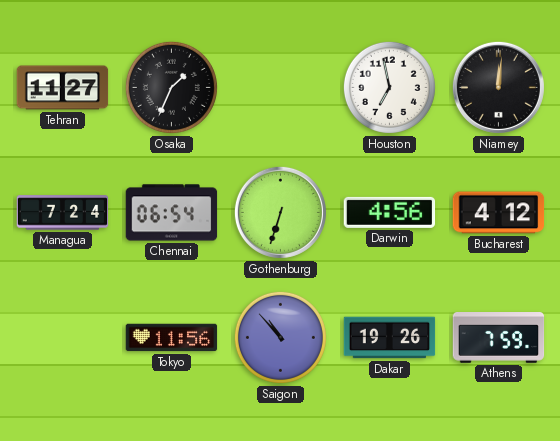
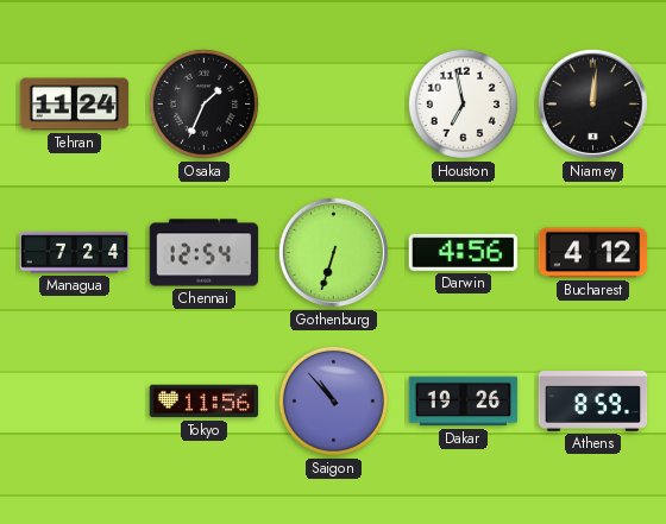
Tehran: 11:27 -> 11:24 (75, 105)
Chennai: 06:54 -> 12:54 (205, 253)
Athens: 7:59 -> 8:59 (593, 402)
